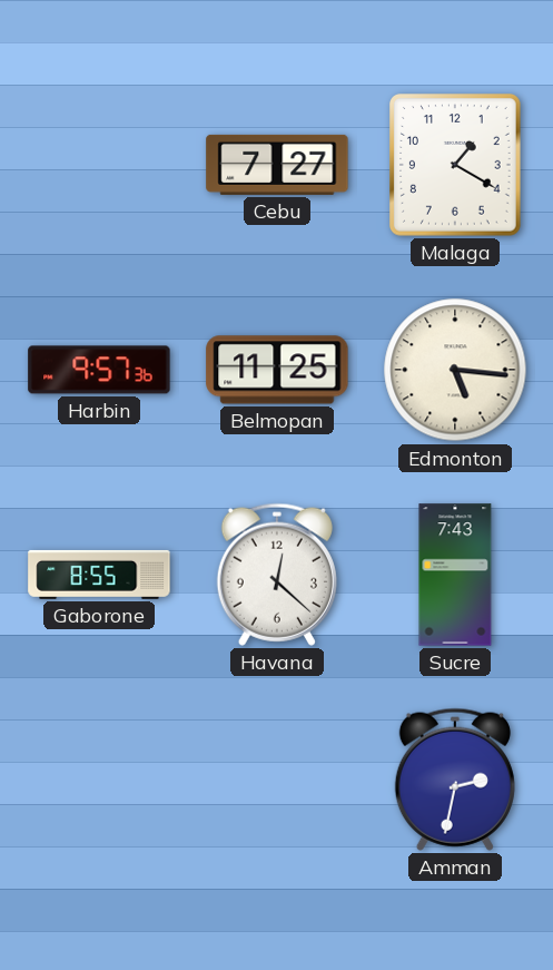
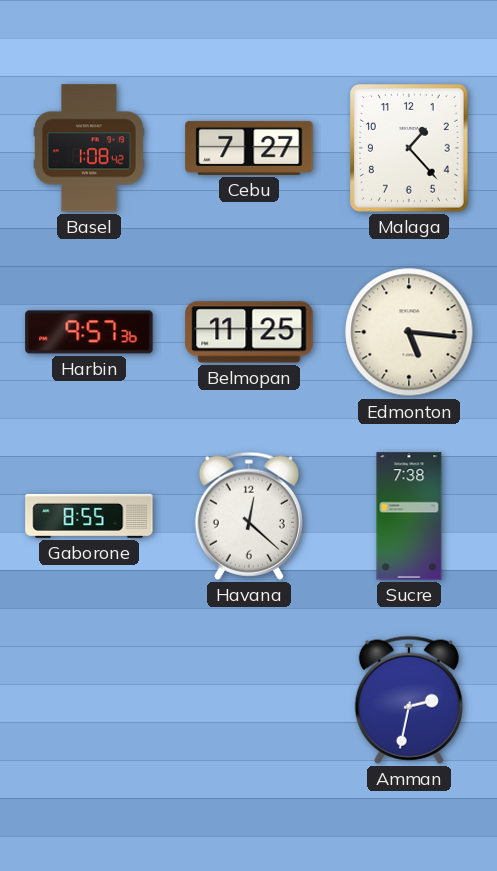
Basel: none -> 1:08 (89, 148)
Malaga: 1:20 -> 1:23 (410, 149)
Sucre: 7:43 -> 7:38 (409, 516)
